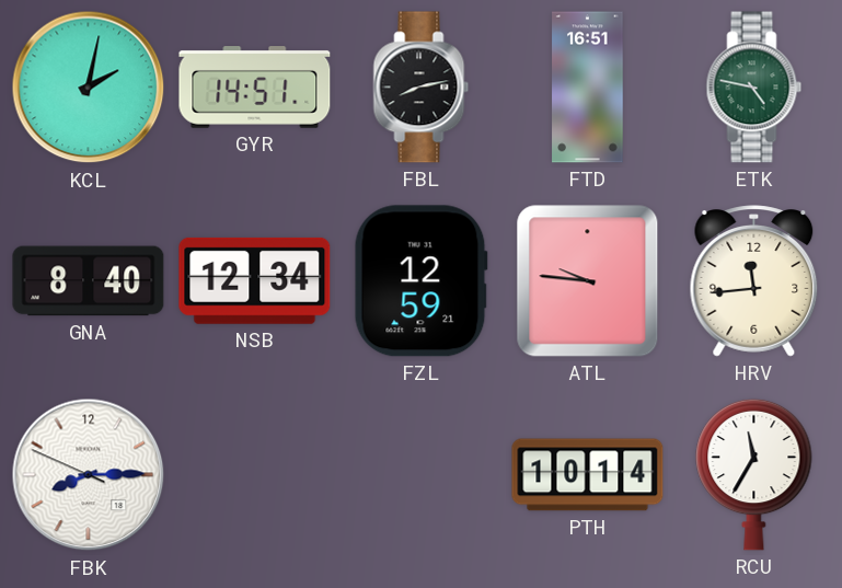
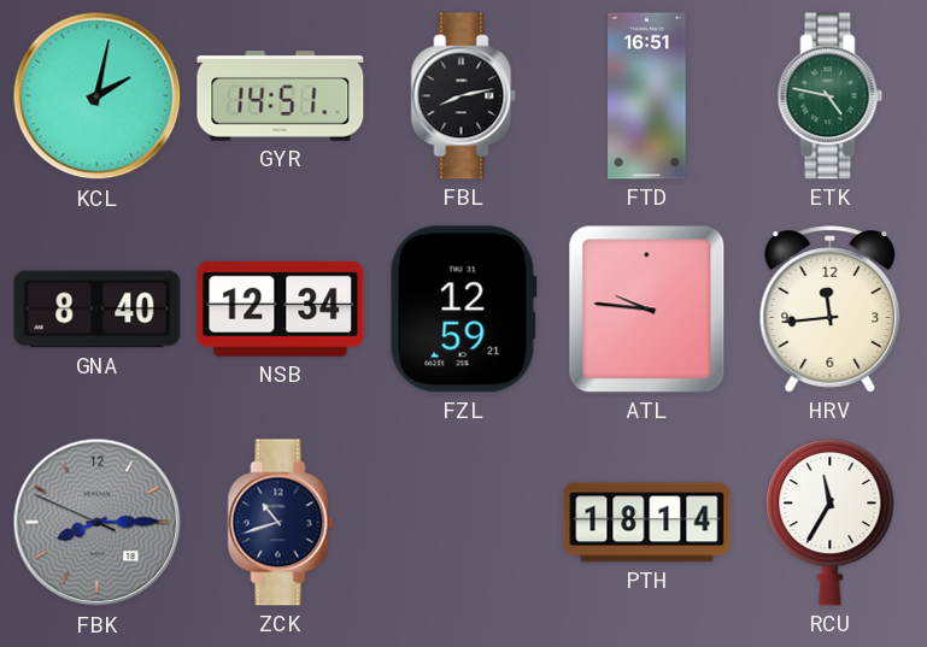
FBK dial: white -> grey (98, 523)
ZCK: none -> 10:42 (281, 523)
PTH: 10:14 -> 18:14 (647, 523)
